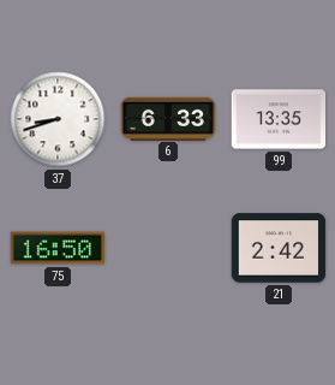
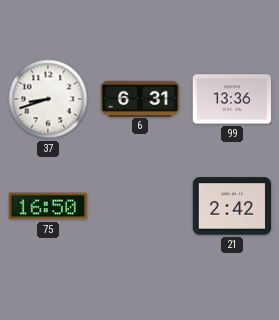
6: 6:33 -> 6:31 (140, 98)
99: 13:35 -> 13:36 (232, 99)
